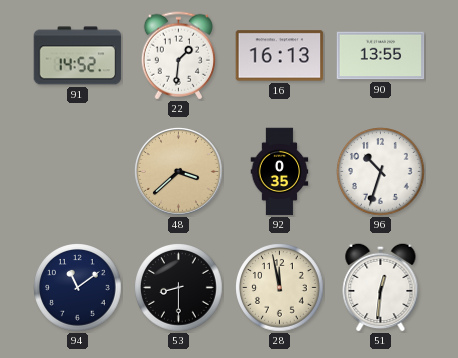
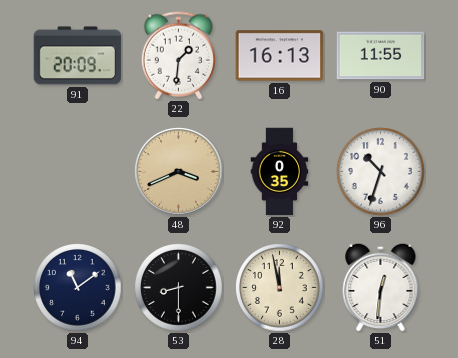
91: 14:52 -> 20:09 (78, 56)
90: 13:55 -> 11:55 (381, 56)
48: 3:38 -> 3:41 (179, 172)
